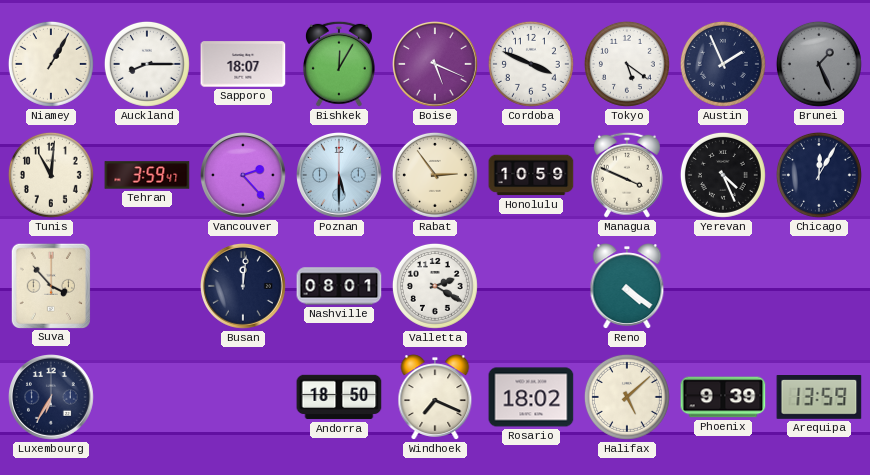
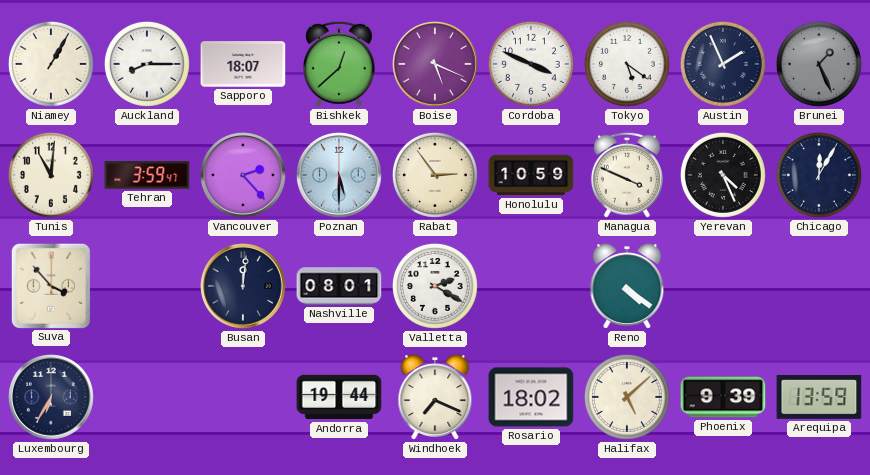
Bishkek: 12:05 -> 12:38 (339, 64)
Andorra: 18:50 -> 19:44 (339, 397)
